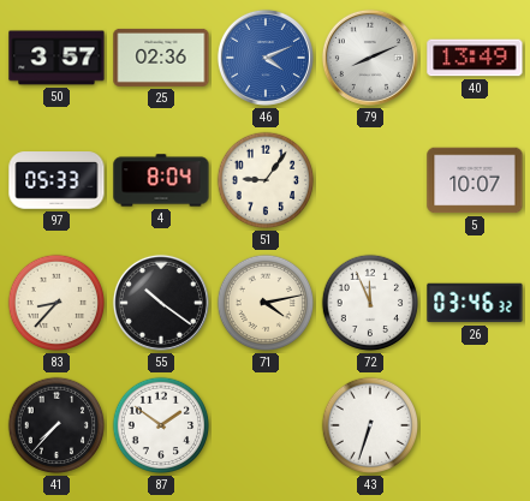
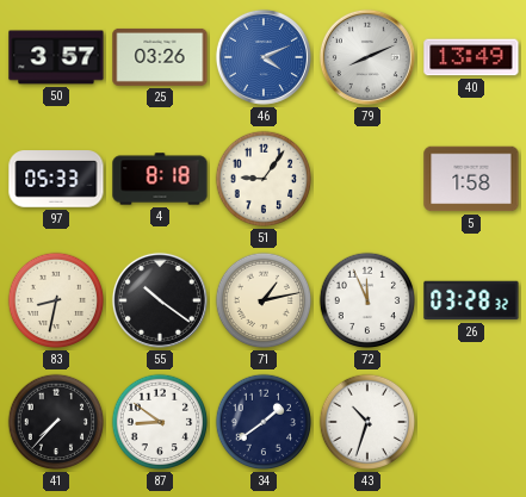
25: 02:36 -> 03:26 (160, 57)
4: 8:04 -> 8:18 (160, 179)
5: 10:07 -> 1:58 (471, 179)
83: 8:37 -> 8:32 (56, 300)
71: 4:13 -> 1:13 (264, 300)
26: 03:46 -> 03:28 (471, 300)
87: 1:51 -> 8:51 (160, 422)
34: none -> 1:39 (264, 422)
43: 6:33 -> 10:33 (367, 422)
